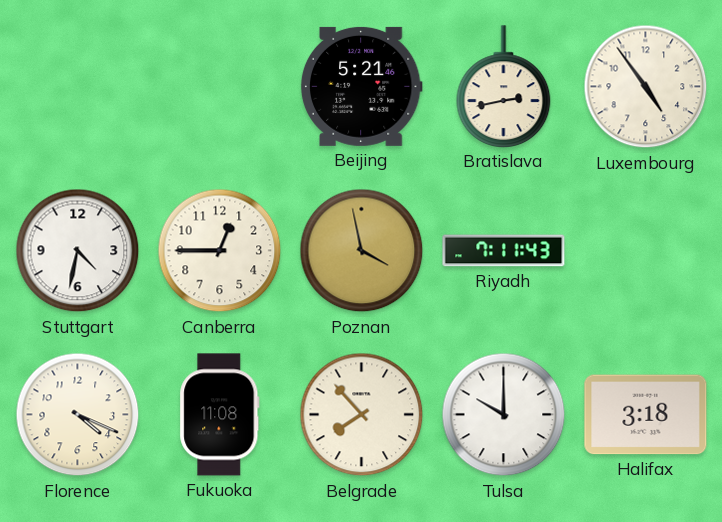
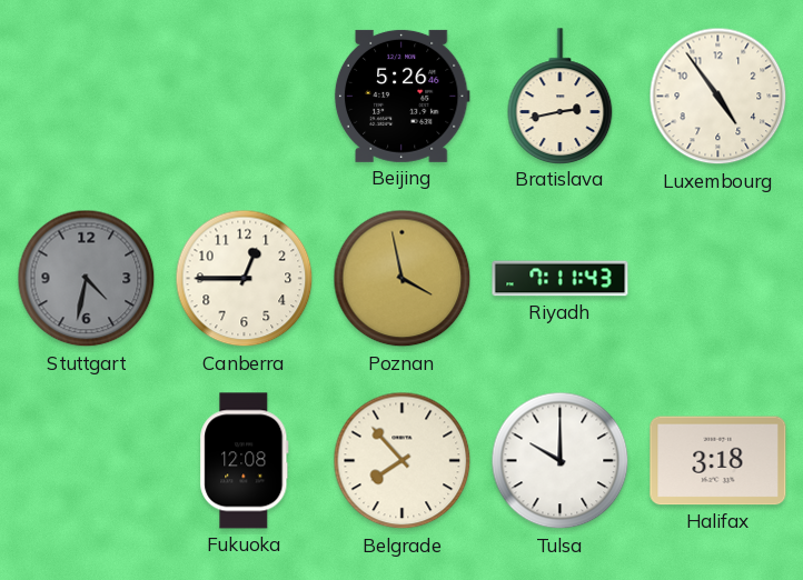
Beijing: 5:21 -> 5:26 (401, 96)
Stuttgart dial: white -> grey (87, 279)
Florence: 4:19 -> none (78, 415)
Fukuoka: 11:08 -> 12:08 (245, 461)
